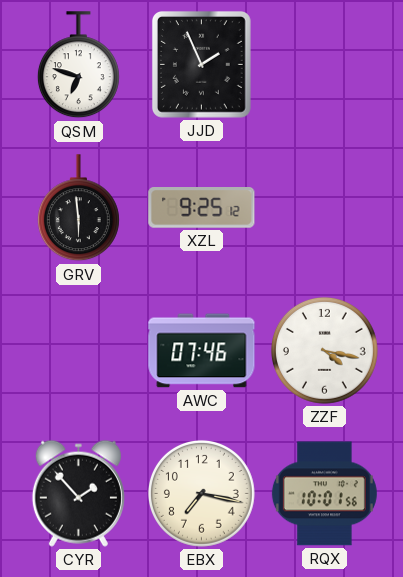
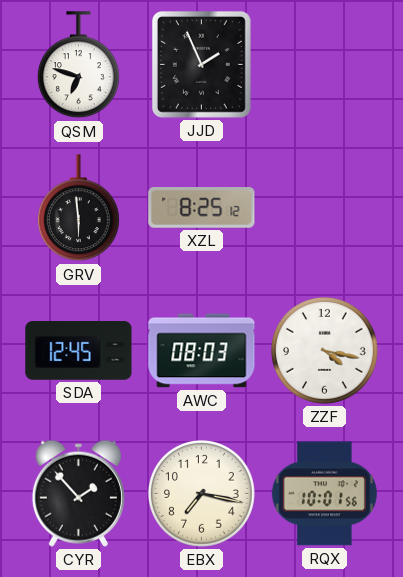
XZL: 9:25 -> 8:25 (202, 208)
SDA: none -> 12:45 (79, 351)
AWC: 07:46 -> 08:03 (202, 351)
